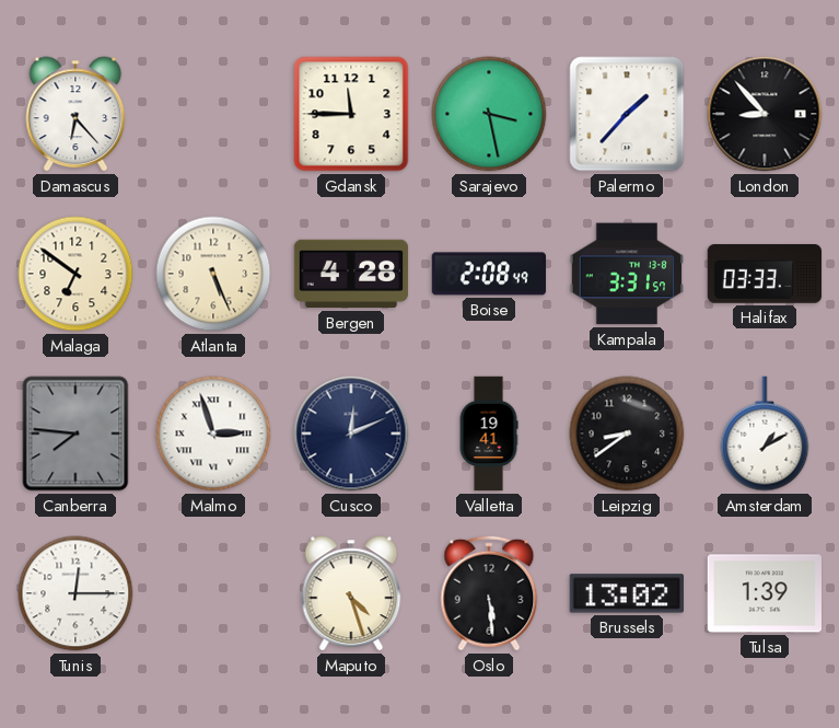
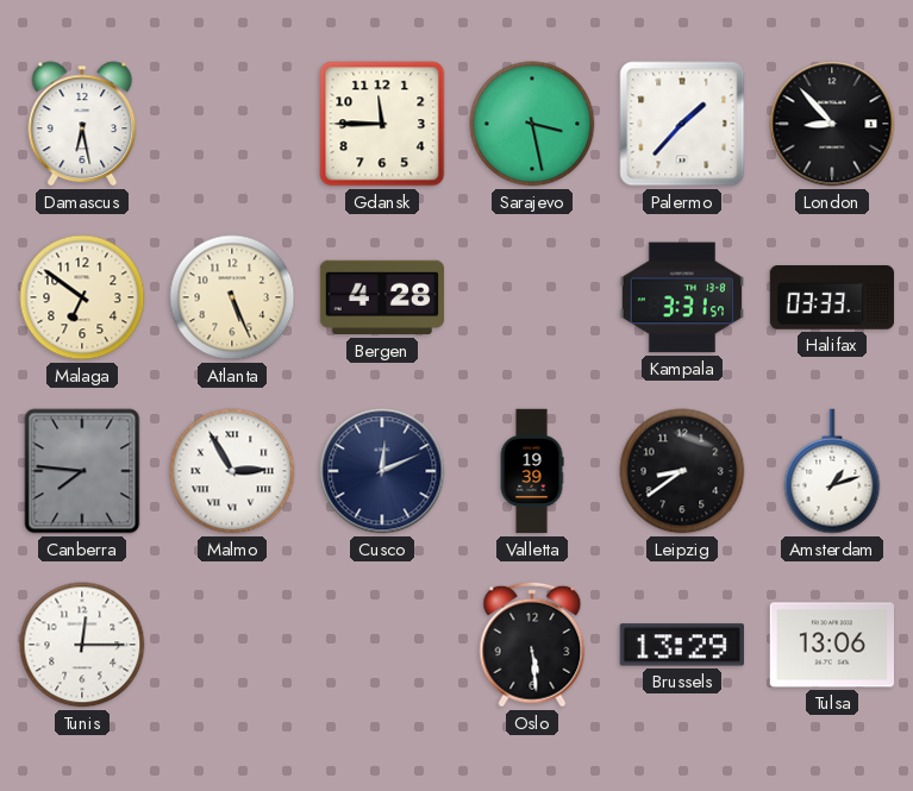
Damascus: 6:23 -> 6:28 (82, 124)
Boise: 2:08 -> none (489, 274)
Malmo: 2:57 -> 2:55 (232, 471)
Valletta: 19:41 -> 19:39 (532, 471)
Amsterdam: 1:10 -> 1:12 (832, 471)
Maputo: 4:27 -> none (351, 593)
Brussels: 13:02 -> 13:29 (681, 645)
Tulsa: 1:39 -> 13:06 (831, 645)
